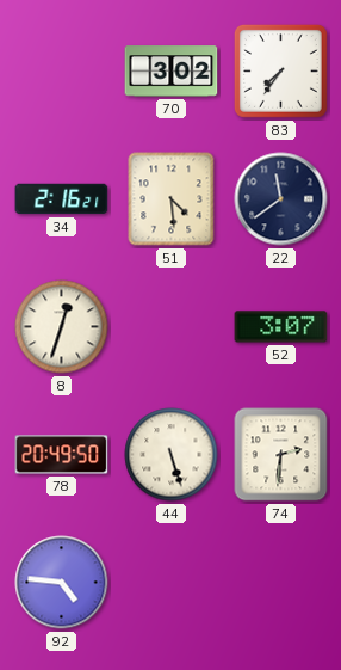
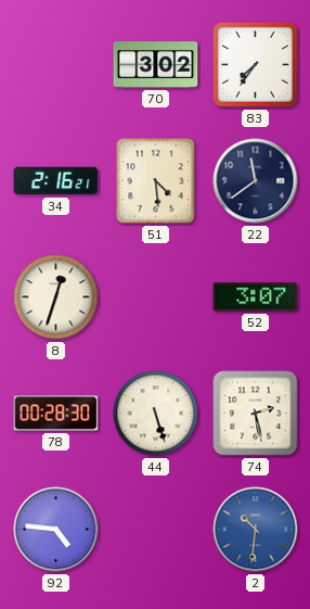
78: 20:49 -> 00:28 (56, 414)
74: 2:31 -> 2:28 (256, 414)
2: none -> 10:31 (256, 530)
